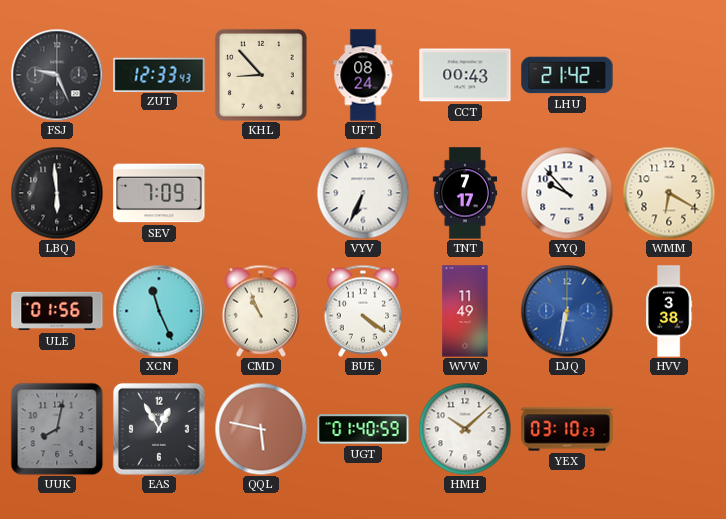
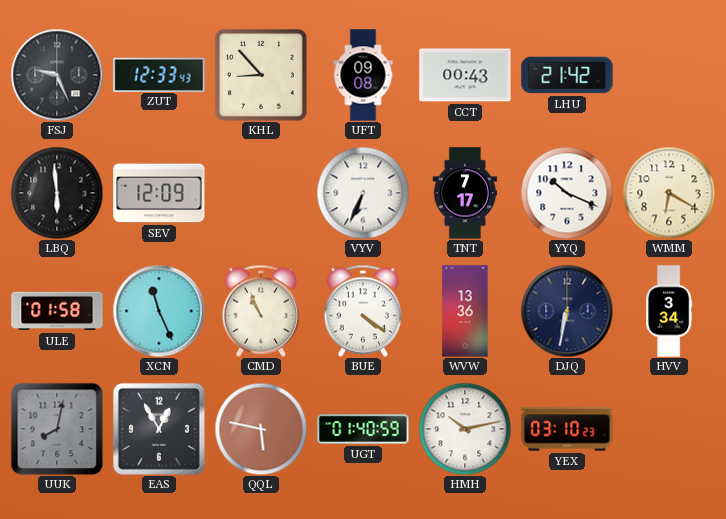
UFT: 08:24 -> 09:08 (363, 75)
SEV: 7:09 -> 12:09 (159, 193)
YYQ: 9:53 -> 10:19 (567, 193)
ULE: 01:56 -> 01:58 (57, 311)
WVW: 11:49 -> 13:36 (465, 311)
DJQ dial: blue -> navy (567, 311)
HVV: 3:38 -> 3:34 (669, 311)
HMH: 10:08 -> 10:13 (465, 429)
